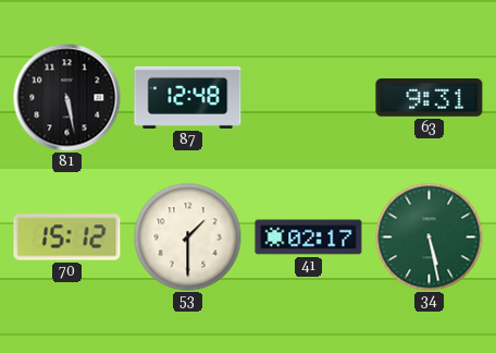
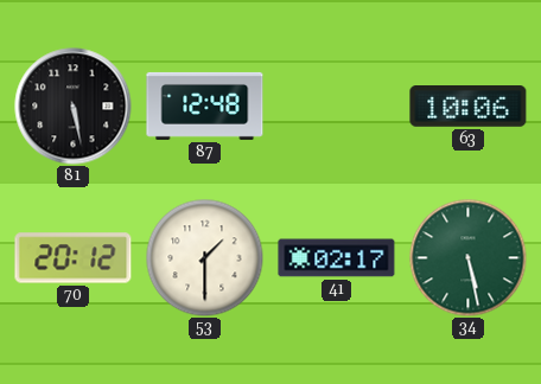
63: 9:31 -> 10:06 (469, 107)
70: 15:12 -> 20:12 (74, 258)
